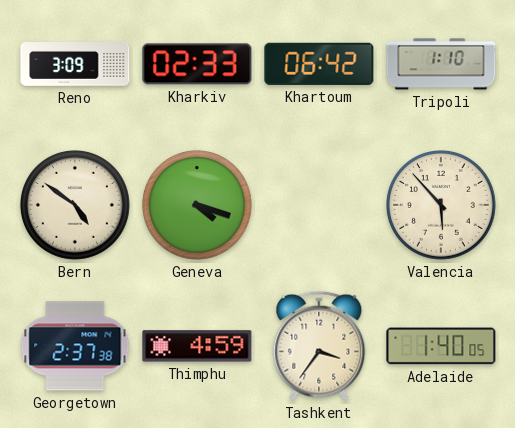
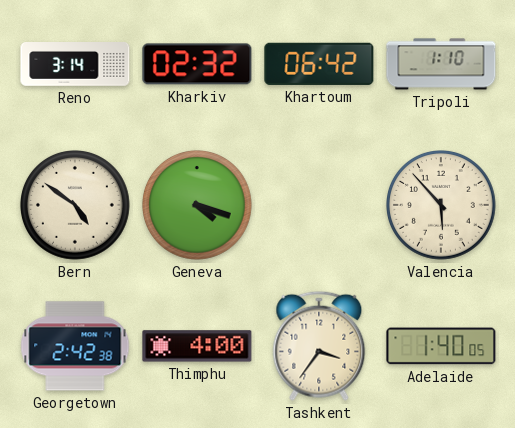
Reno: 3:09 -> 3:14 (75, 65)
Kharkiv: 02:33 -> 02:32 (197, 64)
Georgetown: 2:37 -> 2:42 (75, 346)
Thimphu: 4:59 -> 4:00 (197, 346)
